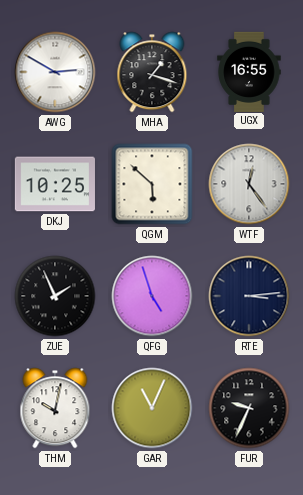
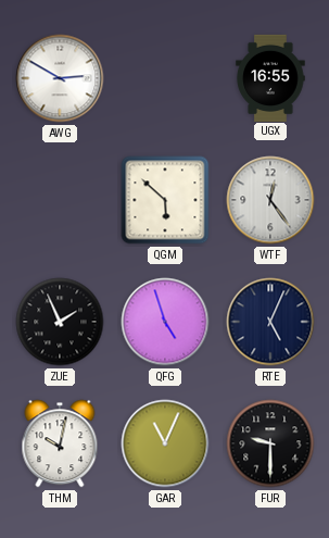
MHA: 1:18 -> none (152, 72)
DKJ: 10:25 -> none (55, 184)
RTE: 3:14 -> 5:04 (270, 322)
FUR: 9:34 -> 9:30 (270, 443)
